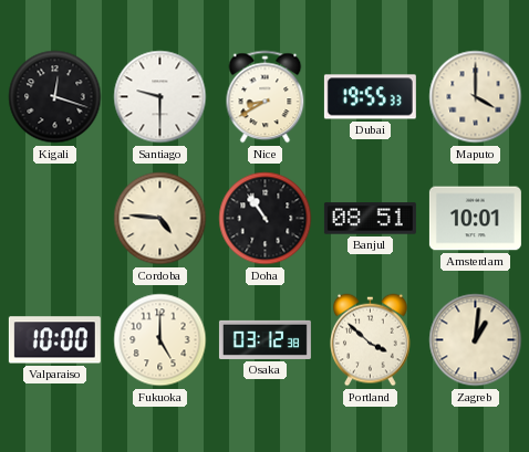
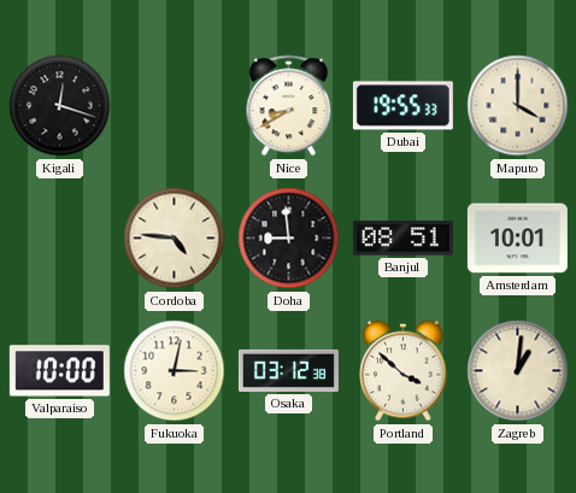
Santiago: 9:30 -> none (160, 97)
Doha: 10:54 -> 8:59 (289, 239)
Fukuoka: 5:00 -> 3:02 (175, 371)
